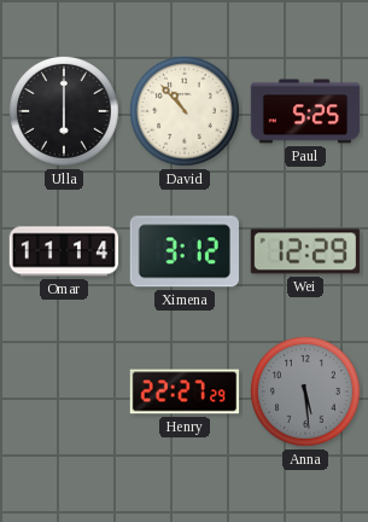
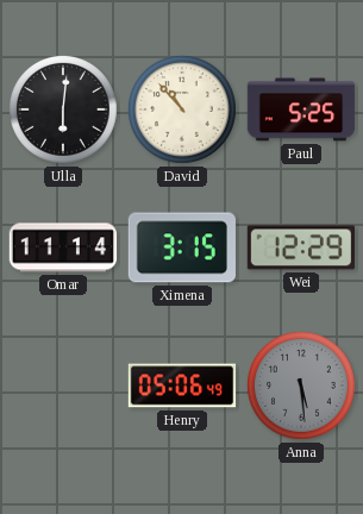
Ulla: 6:00 -> 6:01 (63, 109)
Ximena: 3:12 -> 3:15 (182, 247)
Henry: 22:27 -> 05:06 (182, 385)
